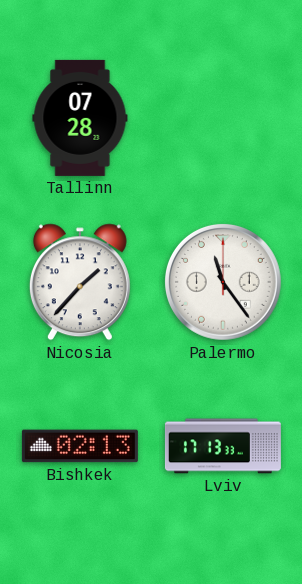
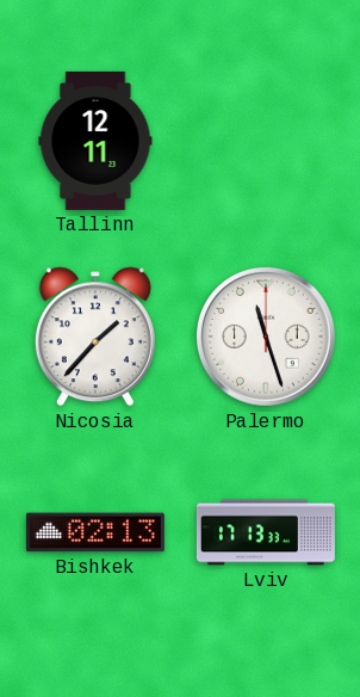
Tallinn: 07:28 -> 12:11 (95, 141)
Palermo: 11:24 -> 11:27 (266, 337)
